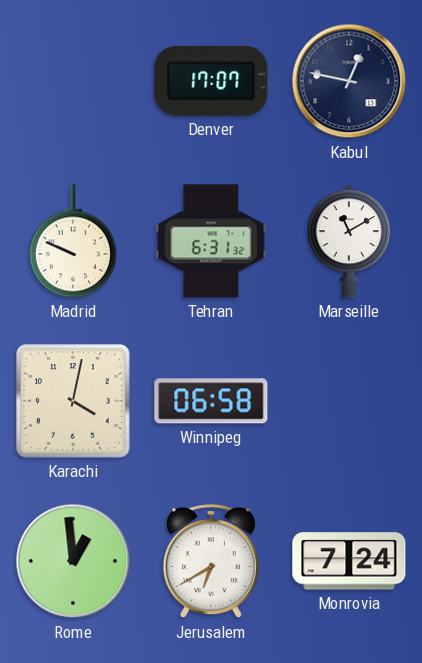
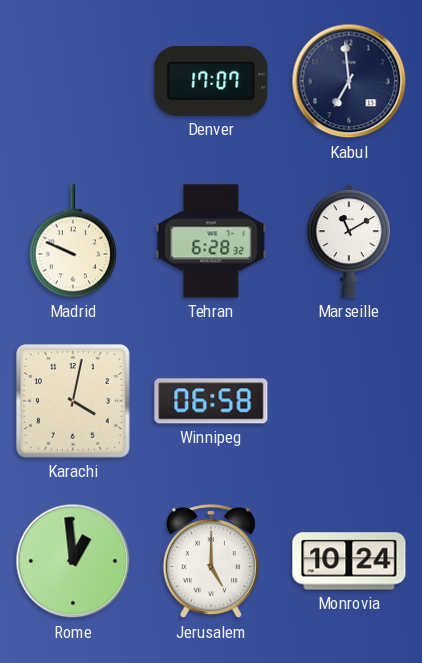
Kabul: 12:47 -> 6:59 (349, 81)
Tehran: 6:31 -> 6:28 (211, 241)
Jerusalem: 6:40 -> 5:00 (211, 562)
Monrovia: 7:24 -> 10:24 (349, 561)
